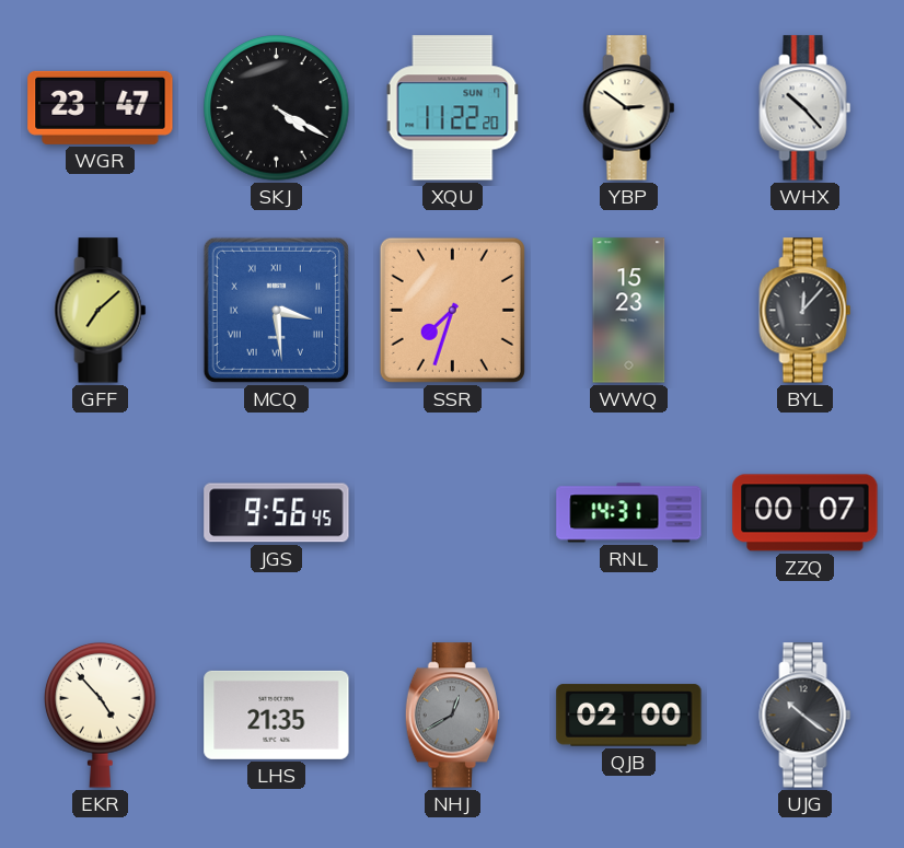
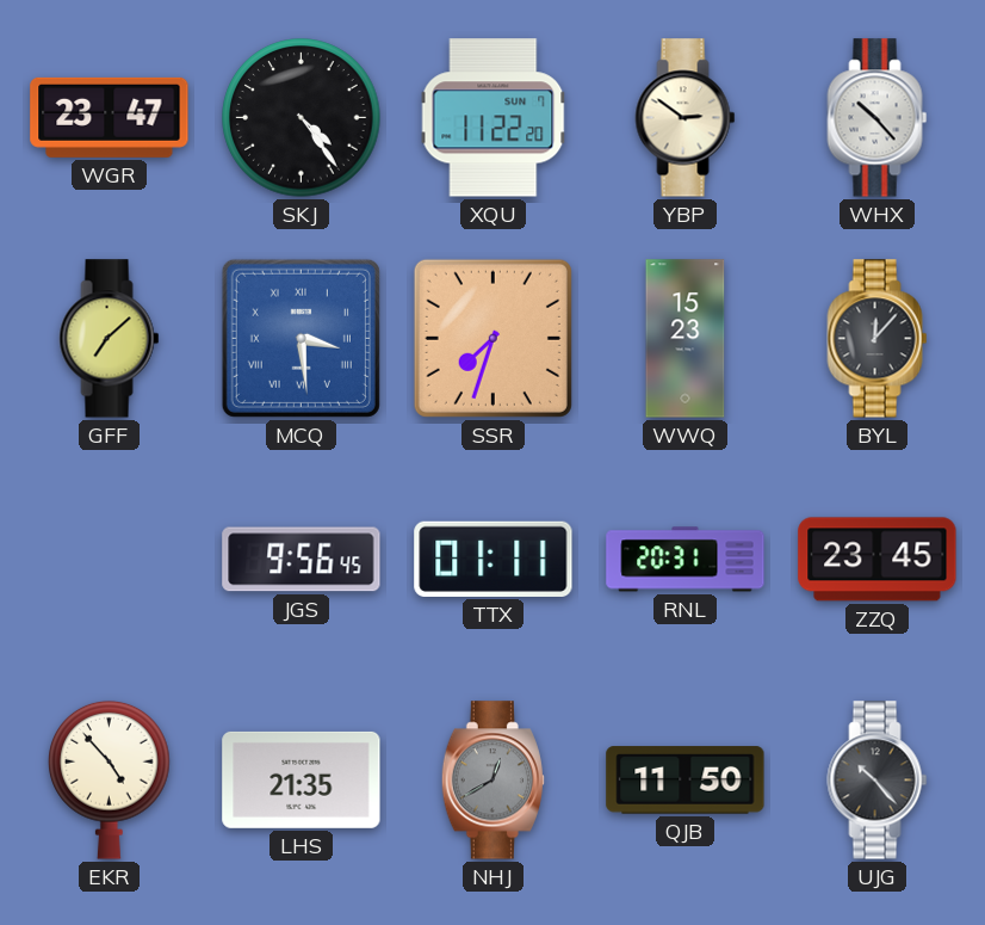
SKJ: 4:20 -> 4:24 (302, 118)
TTX: none -> 01:11 (494, 559)
RNL: 14:31 -> 20:31 (686, 560)
ZZQ: 00:07 -> 23:45 (878, 560)
QJB: 02:00 -> 11:50 (686, 781)
UJG: 10:21 -> 10:23 (878, 781)
